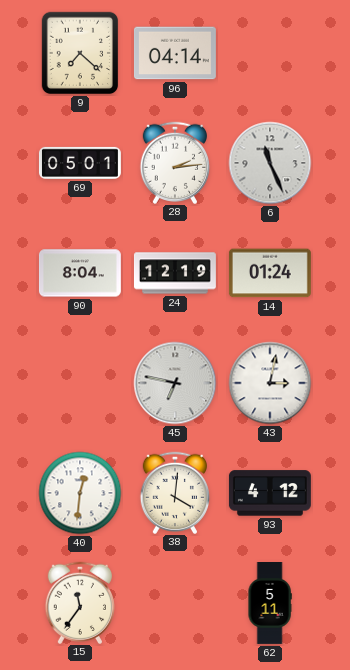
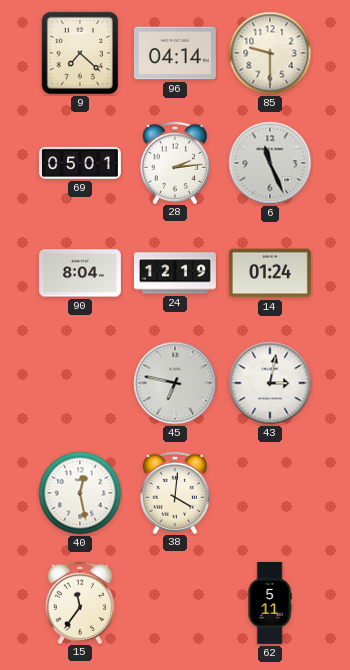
85: none -> 9:30 (270, 53)
40: 12:31 -> 12:28 (80, 493)
93: 4:12 -> none (270, 493)
